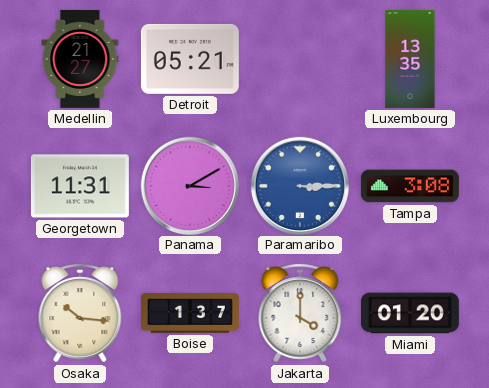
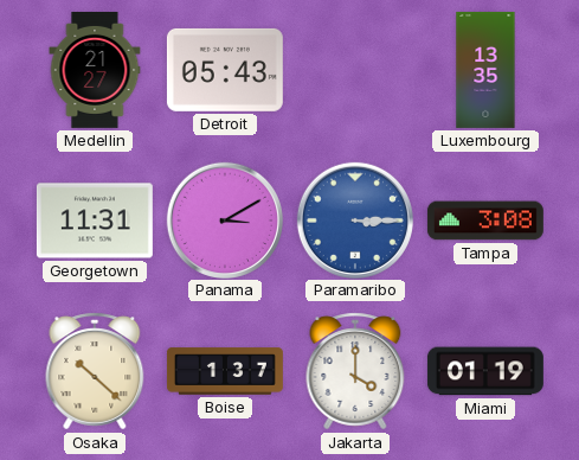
Detroit: 05:21 -> 05:43 (225, 70)
Osaka: 10:16 -> 10:22 (95, 371)
Miami: 01:20 -> 01:19 (485, 371)
